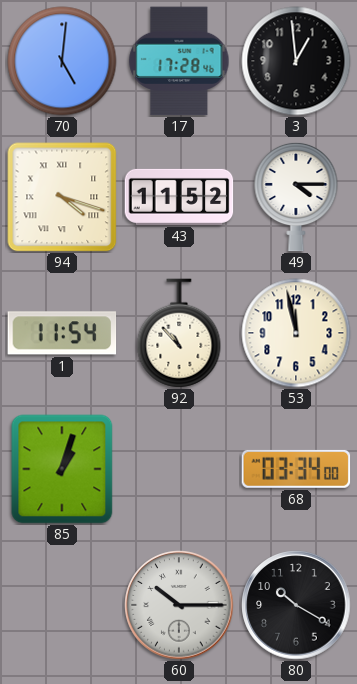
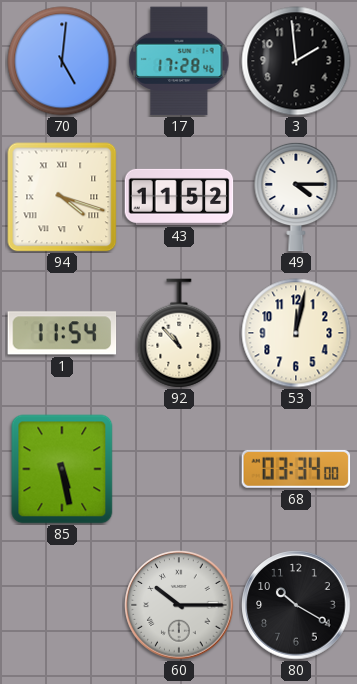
3: 12:59 -> 1:59 (296, 61)
53: 11:58 -> 12:02 (296, 333)
85: 1:03 -> 5:28 (62, 469)
